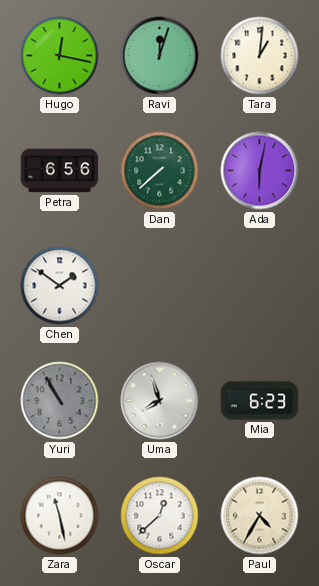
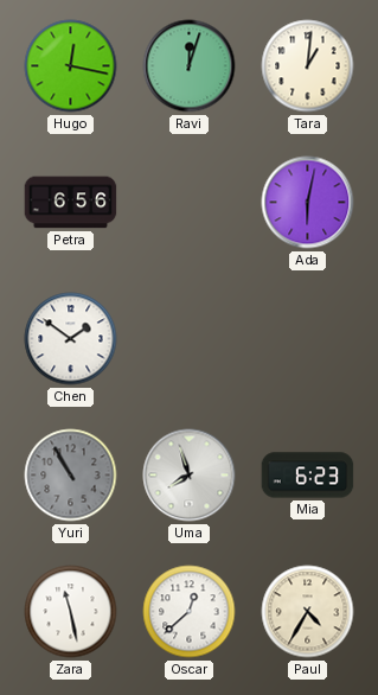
Dan: 7:38 -> none (160, 171)
